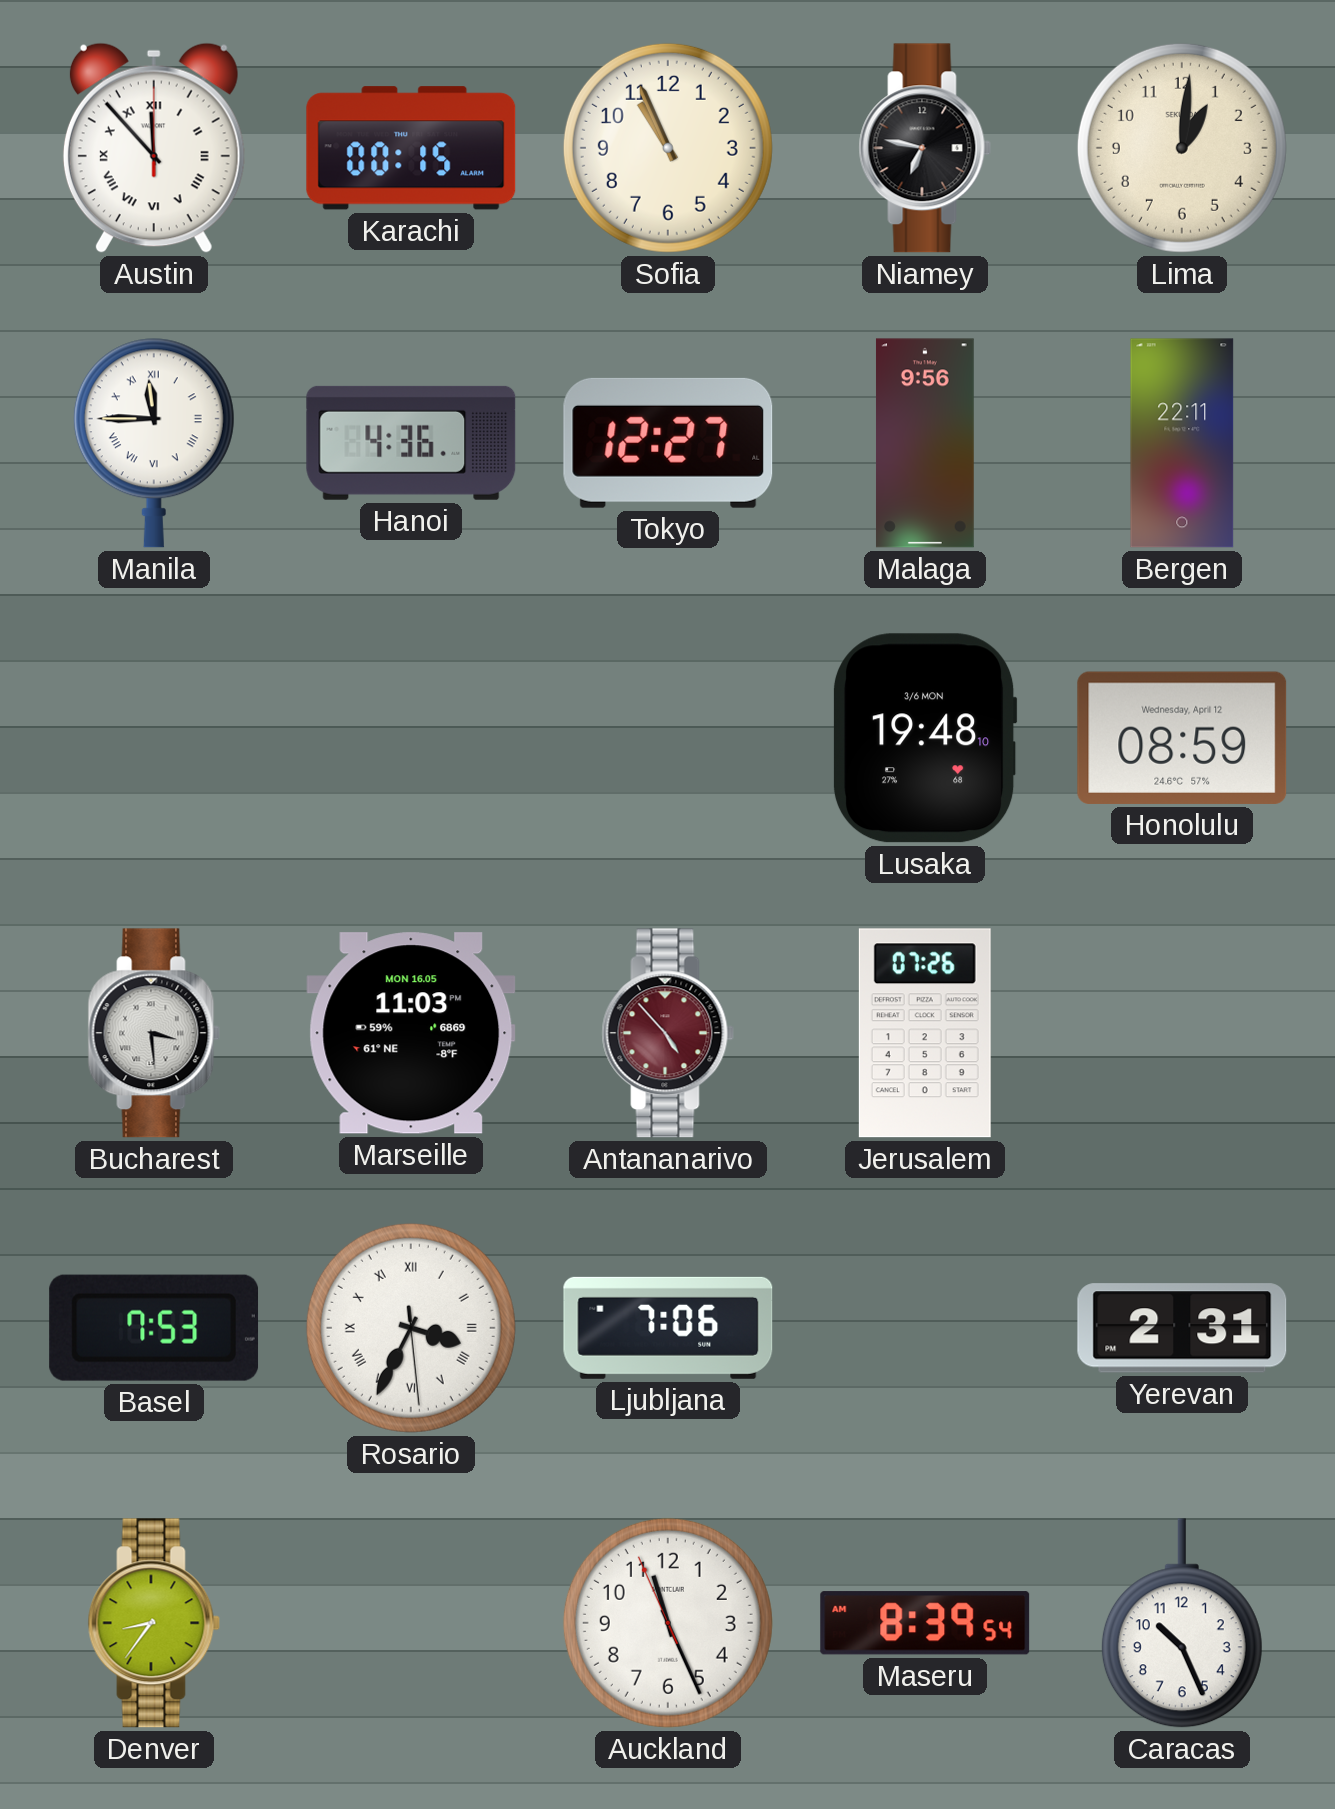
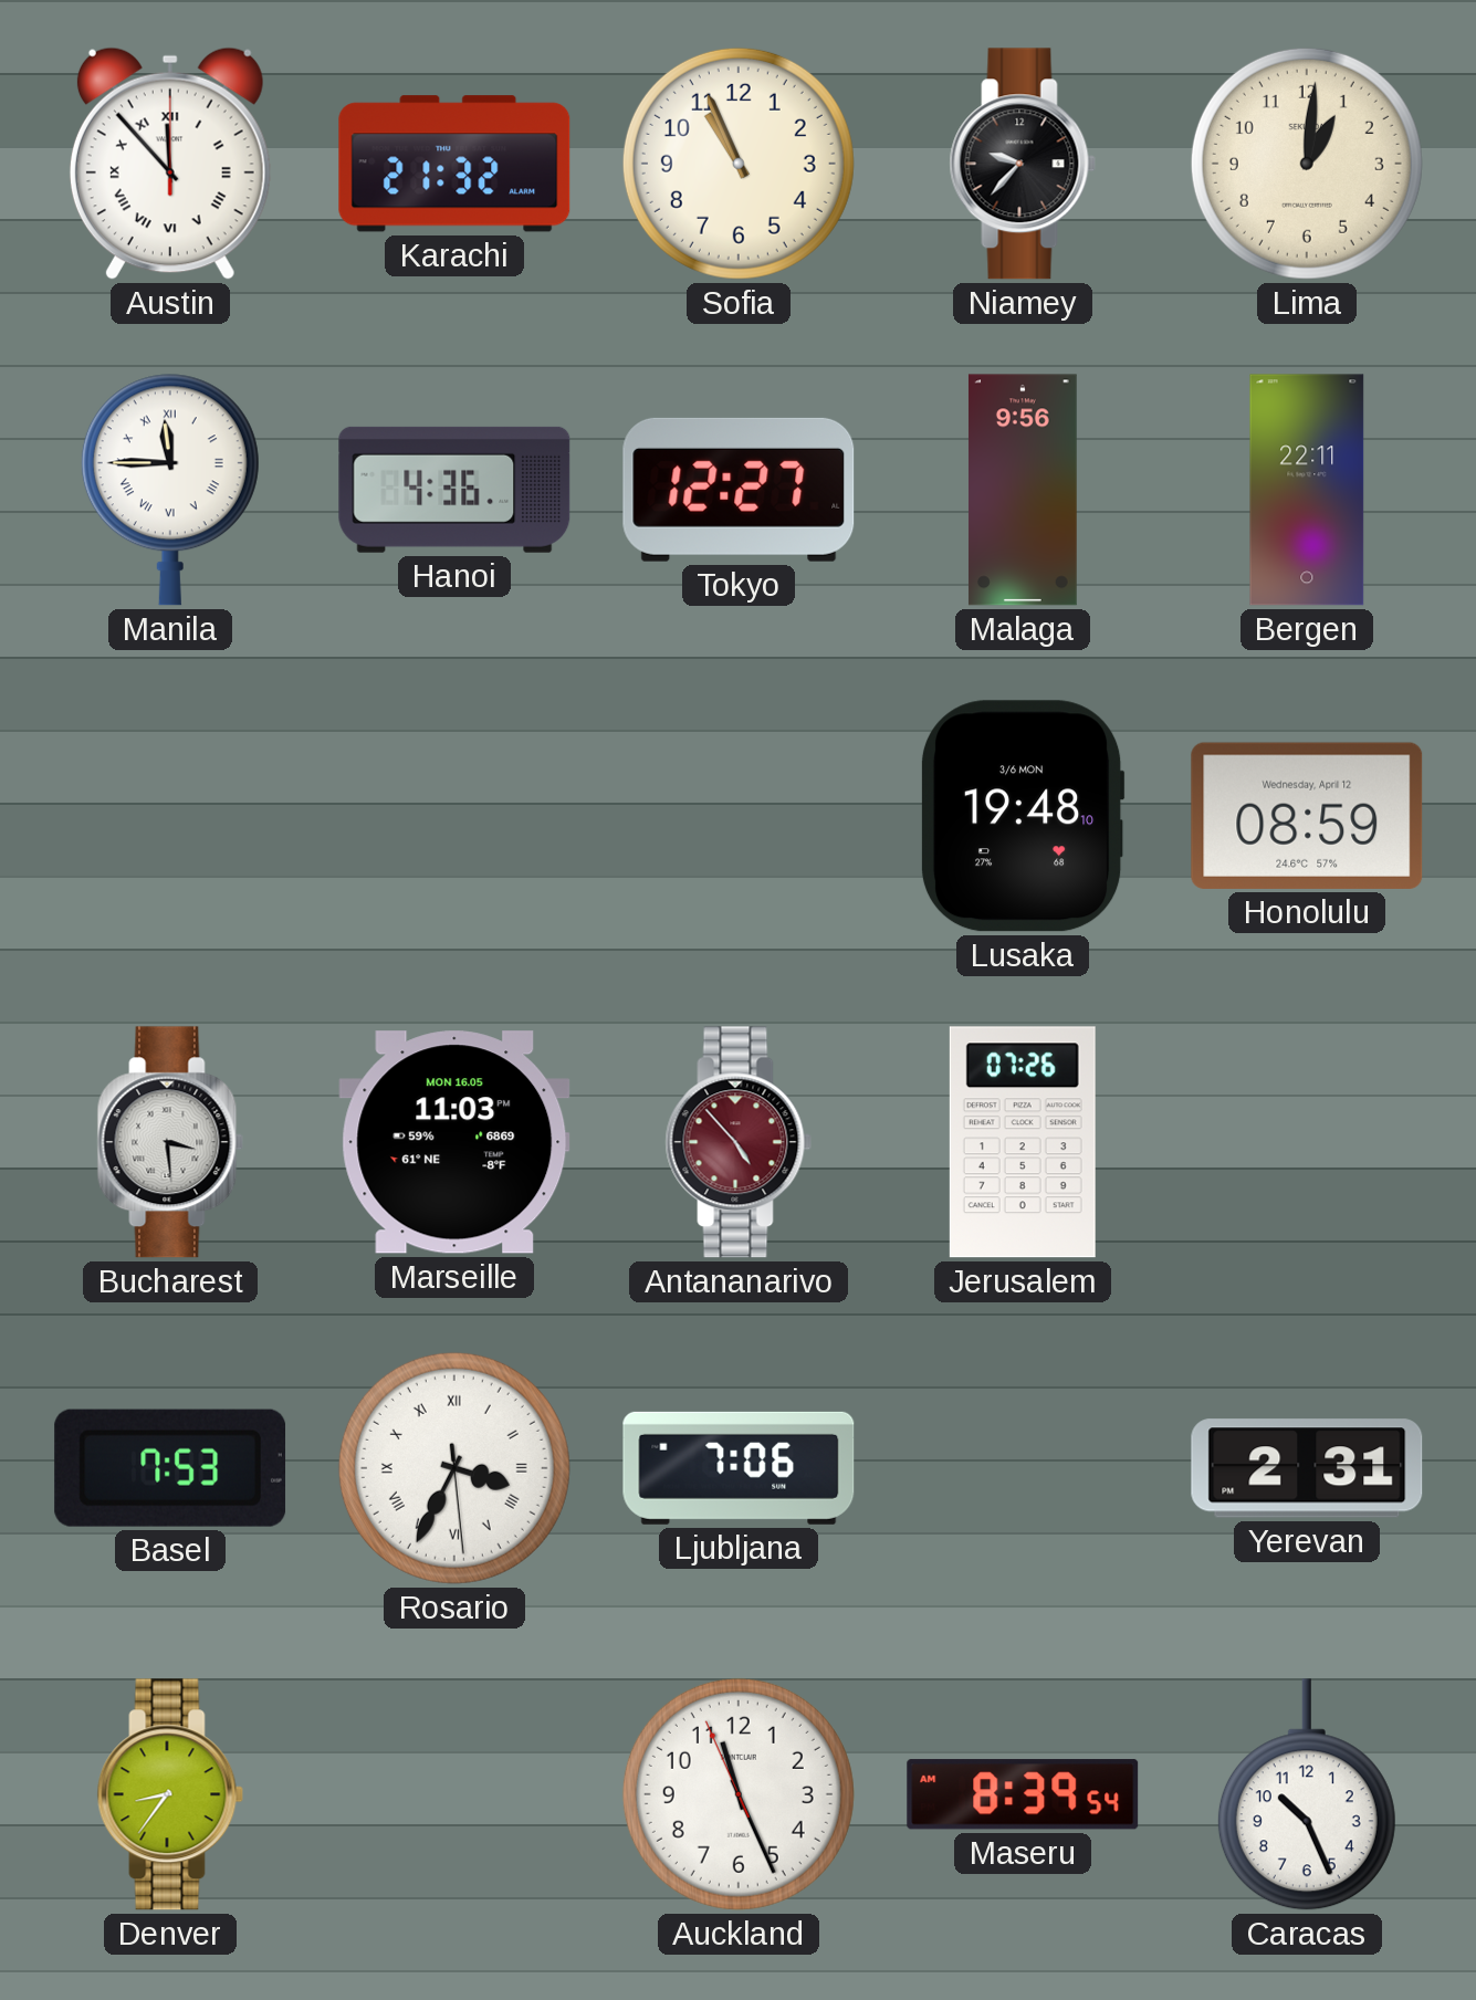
Karachi: 00:15 -> 21:32 (454, 164)
Niamey: 6:47 -> 9:37 (1023, 164)
